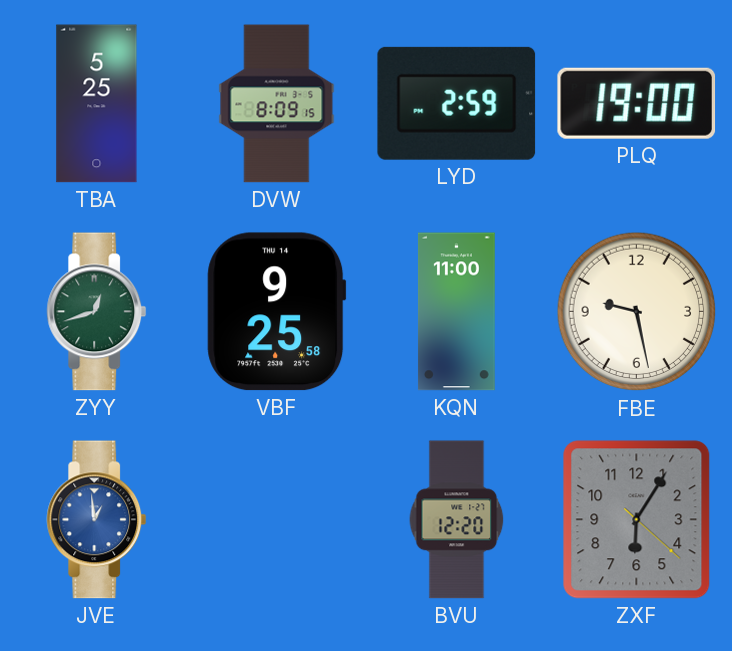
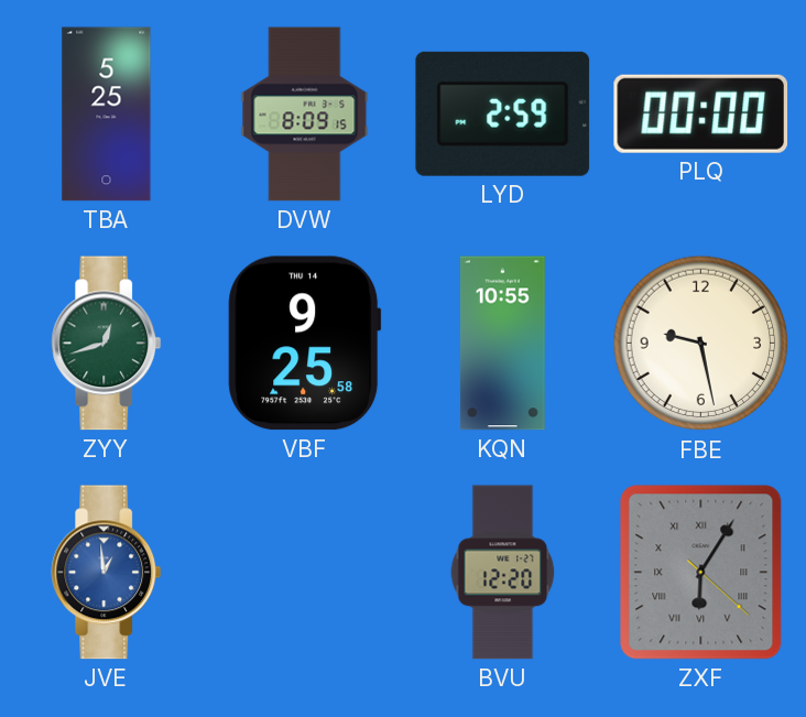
PLQ: 19:00 -> 00:00 (701, 113)
KQN: 11:00 -> 10:55 (503, 344)
ZXF numerals: Arabic -> Roman (701, 573)
